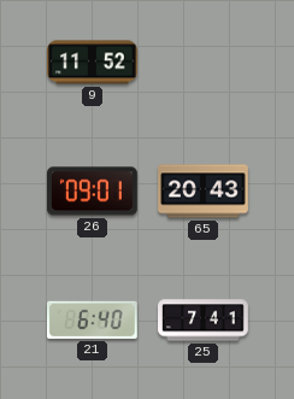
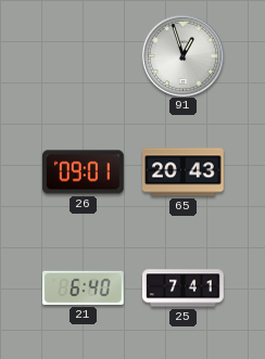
9: 11:52 -> none (93, 63)
91: none -> 12:57 (182, 55)
